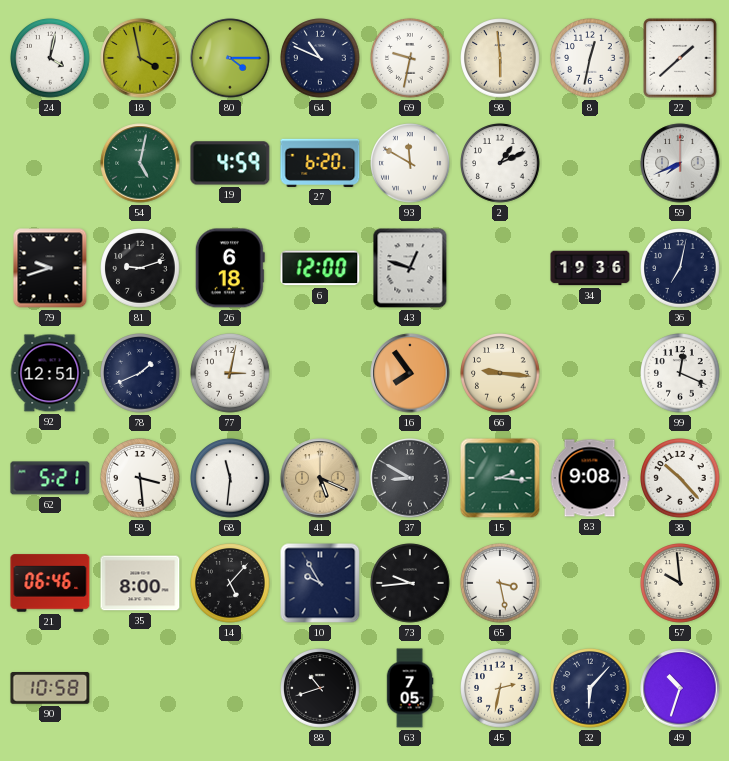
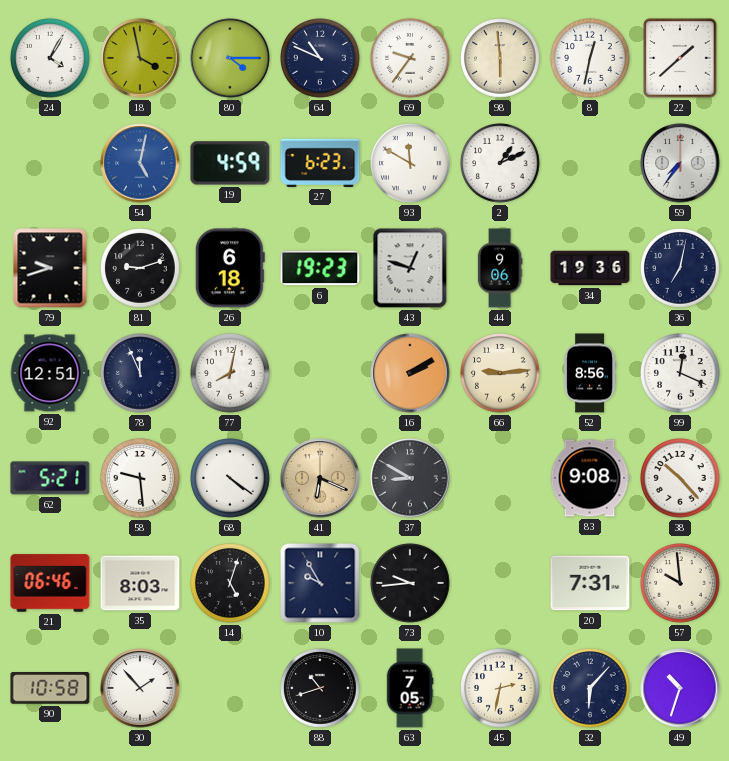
24: 4:02 -> 4:05 (50, 58)
69: 9:32 -> 9:36 (410, 58)
54 dial: green -> blue (140, 163)
27: 6:20 -> 6:23 (320, 163)
59: 7:41 -> 7:36 (680, 163)
6: 12:00 -> 19:23 (320, 268)
44: none -> 9:06 (500, 268)
78: 1:41 -> 11:56 (140, 373)
77: 3:02 -> 8:02 (230, 373)
16: 7:54 -> 2:10 (410, 373)
66: 9:16 -> 9:14 (500, 373)
52: none -> 8:56 (590, 373)
58: 3:29 -> 9:29 (140, 478)
68: 11:31 -> 4:21 (230, 478)
41: 5:19 -> 6:19 (320, 478)
15: 2:16 -> none (500, 478)
35: 8:00 -> 8:03 (140, 583)
14: 5:07 -> 5:03 (230, 583)
65: 3:28 -> none (500, 583)
20: none -> 7:31 (590, 583)
30: none -> 1:53 (140, 688)
